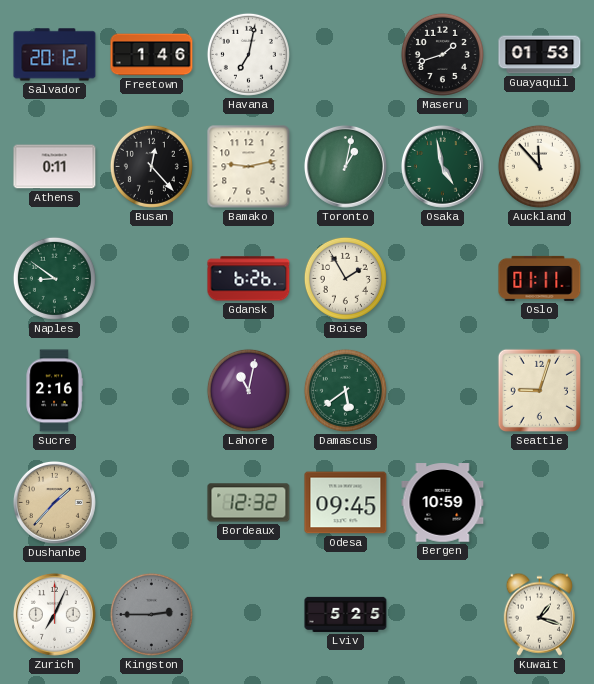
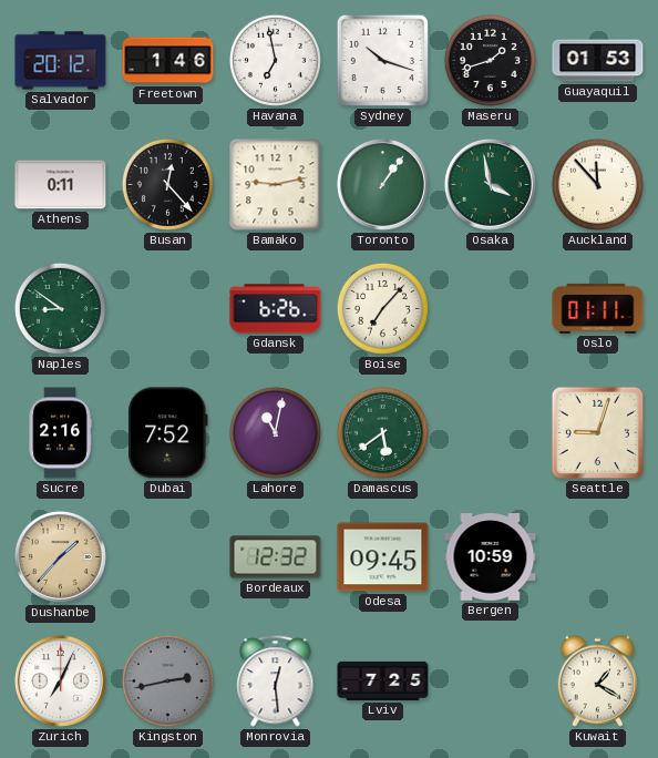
Havana: 7:02 -> 6:58 (275, 60)
Sydney: none -> 10:18 (382, 60)
Toronto: 1:02 -> 1:06 (382, 184)
Osaka: 4:58 -> 3:58 (490, 184)
Boise: 1:55 -> 7:07 (382, 308)
Dubai: none -> 7:52 (168, 433)
Kingston: 2:45 -> 2:43 (167, 680)
Monrovia: none -> 12:29 (276, 682)
Lviv: 5:25 -> 7:25 (383, 680)
Kuwait: 1:18 -> 1:20 (597, 680)
